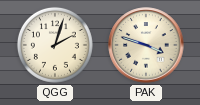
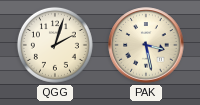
PAK: 3:48 -> 3:28 (146, 45)
